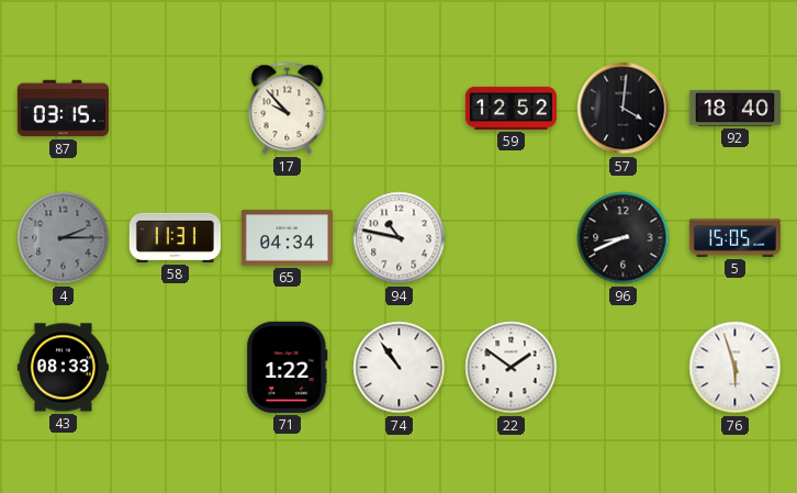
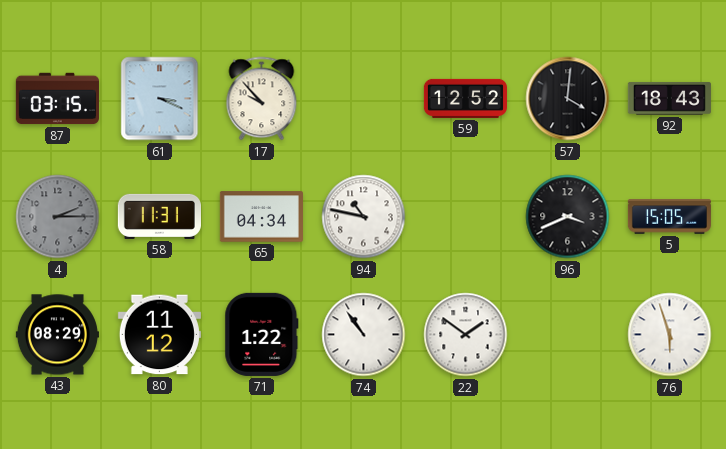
61: none -> 3:19 (160, 99)
92: 18:40 -> 18:43 (669, 98)
96: 8:41 -> 3:41 (568, 217)
43: 08:33 -> 08:29 (57, 335)
80: none -> 11:12 (159, 335)
